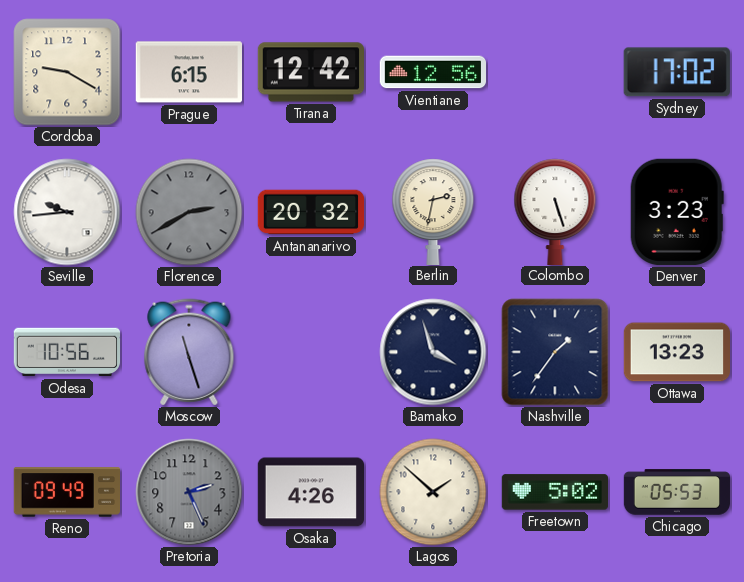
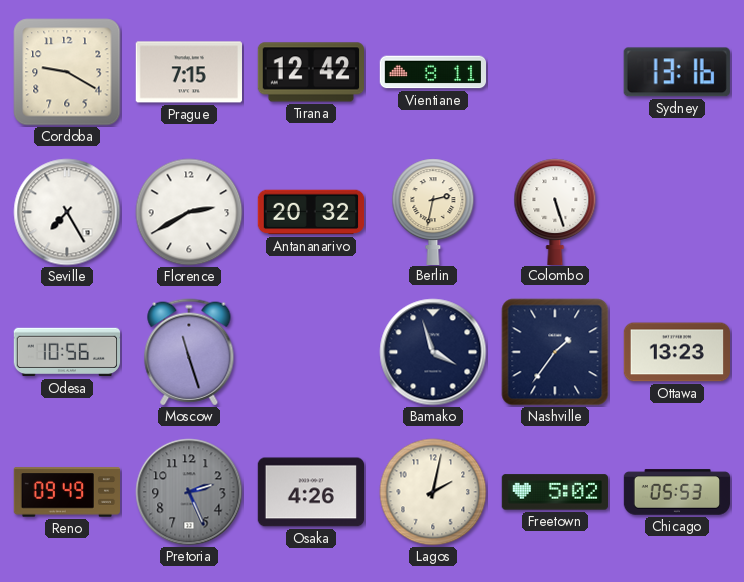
Prague: 6:15 -> 7:15 (188, 72)
Vientiane: 12:56 -> 8:11 (433, 72)
Sydney: 17:02 -> 13:16 (677, 72)
Seville: 9:44 -> 7:25 (67, 212)
Florence dial: grey -> white (189, 212)
Denver: 3:23 -> none (677, 212)
Lagos: 1:52 -> 2:02 (433, 492)
